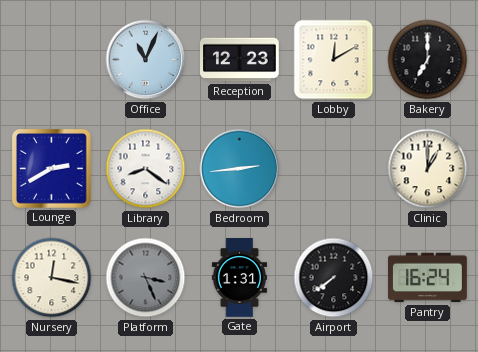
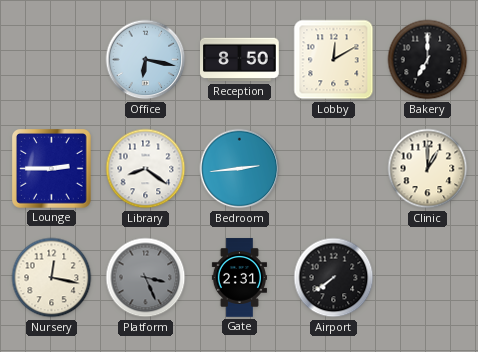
Office: 11:04 -> 6:17 (146, 60)
Reception: 12:23 -> 8:50 (240, 60)
Lounge: 2:40 -> 2:45 (52, 169)
Gate: 1:31 -> 2:31 (239, 278)
Pantry: 16:24 -> none (428, 278)
